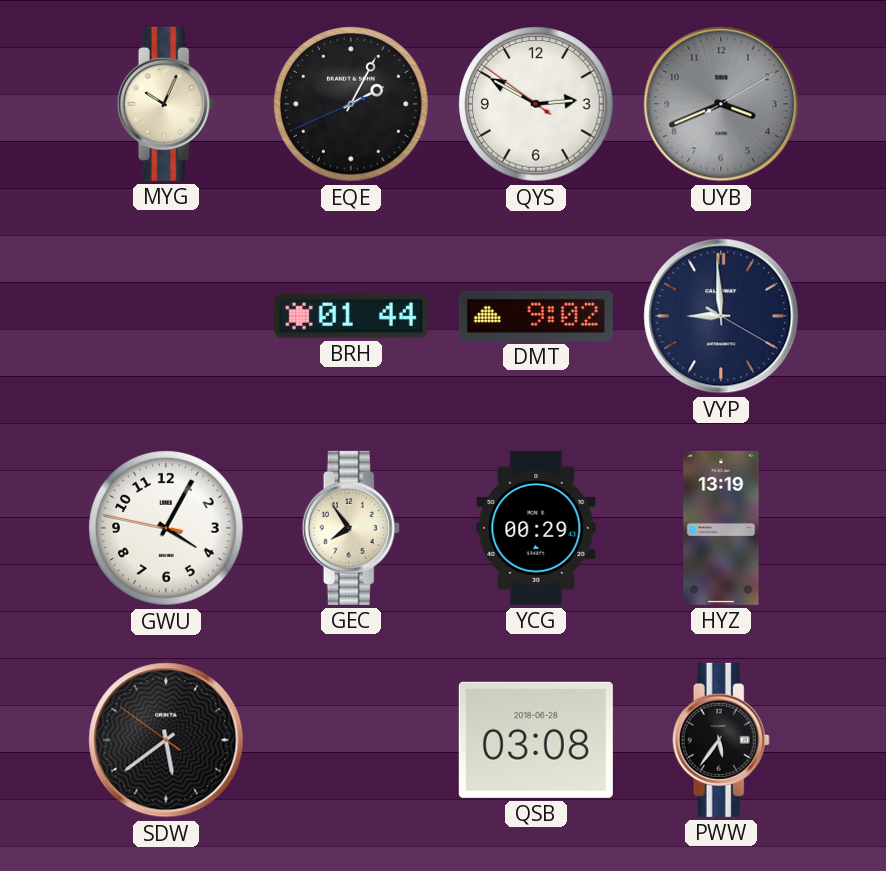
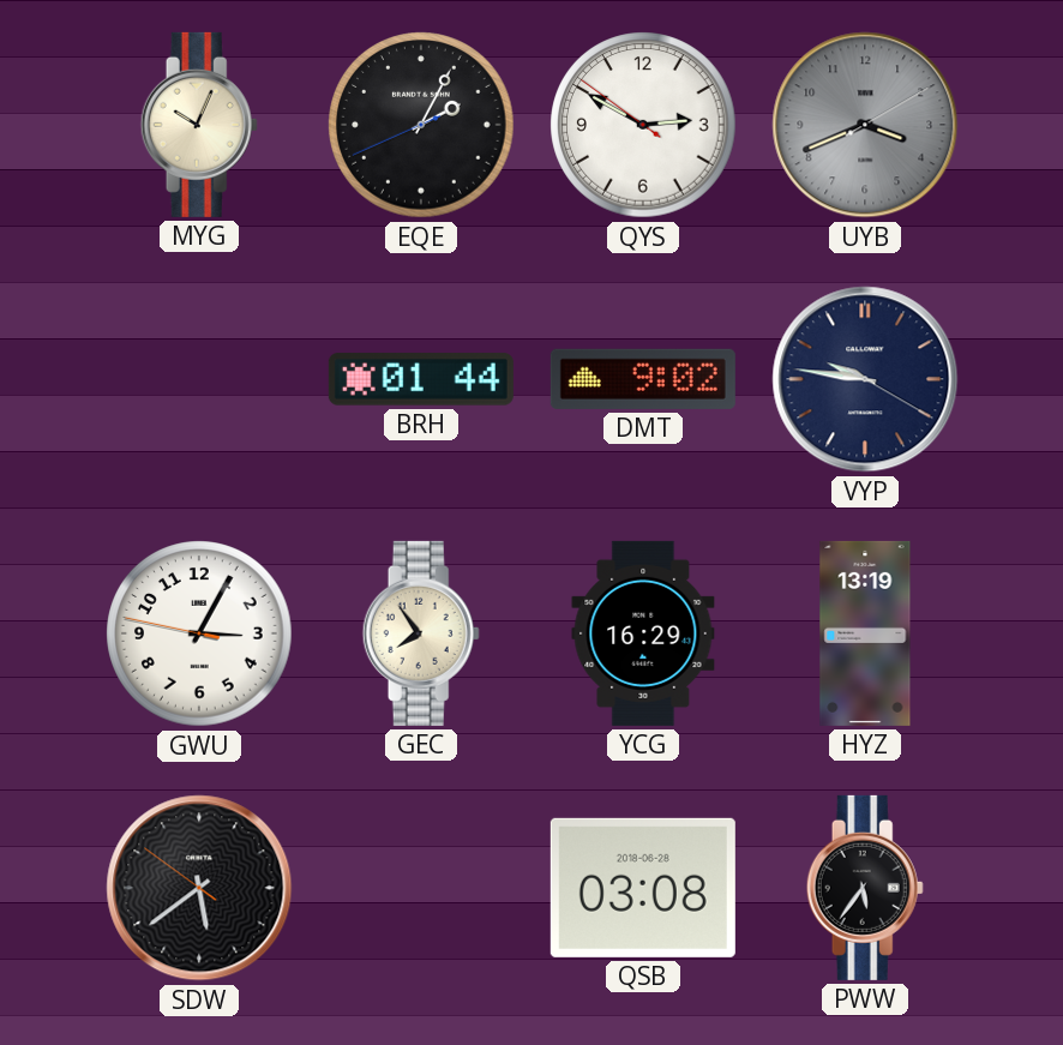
VYP: 8:59 -> 9:46 (865, 379)
GWU: 4:04 -> 3:04 (199, 633)
YCG: 00:29 -> 16:29 (643, 633)
